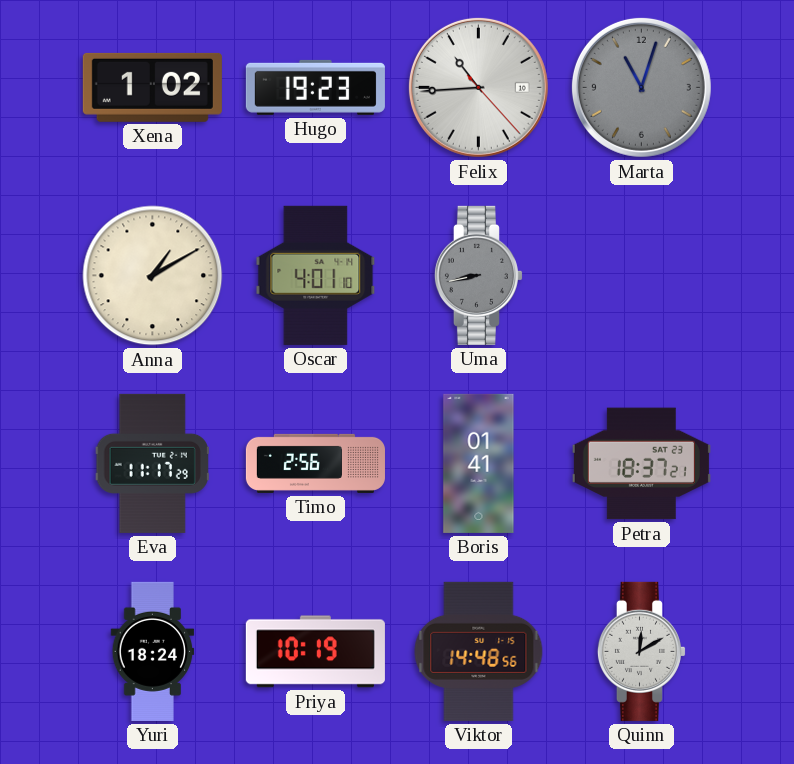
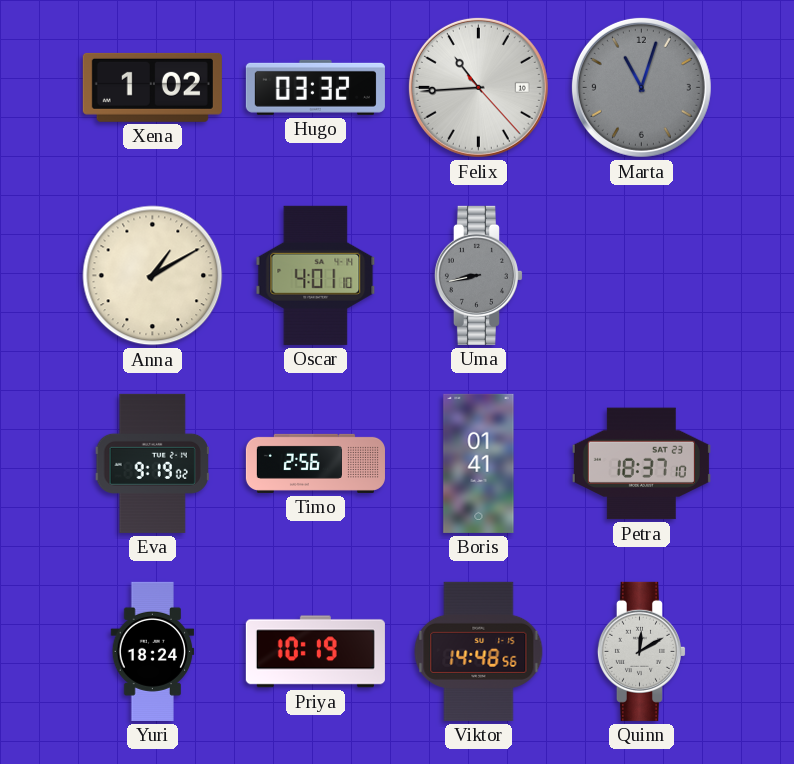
Hugo: 19:23 -> 03:32 (315, 87)
Eva: 11:17 -> 9:19 (152, 463)
Petra: 18:37:21 -> 18:37:10 (641, 464)
